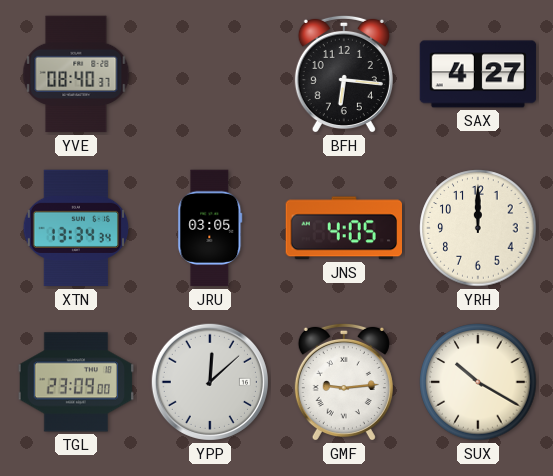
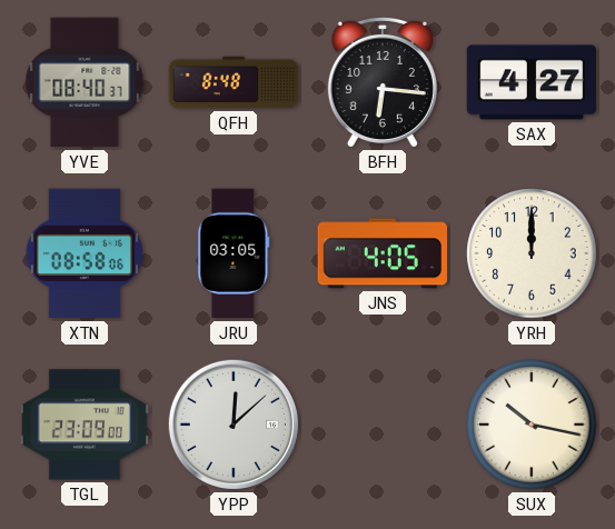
QFH: none -> 8:48 (234, 82)
XTN: 13:34 -> 08:58 (85, 253)
GMF: 9:14 -> none (344, 382)
SUX: 10:20 -> 10:17 (532, 425)
